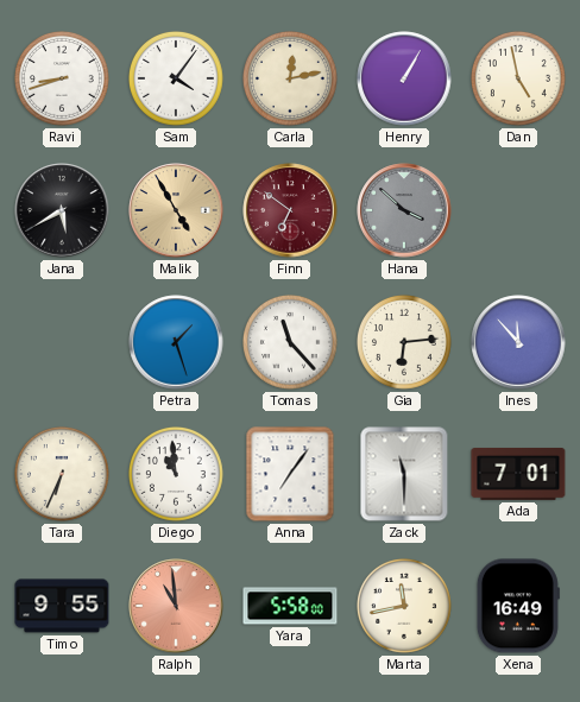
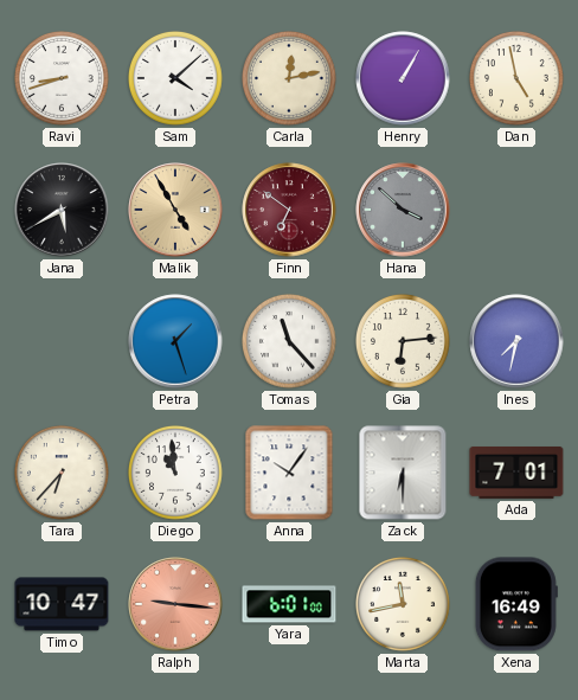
Sam: 4:06 -> 4:08 (176, 79)
Ines: 11:53 -> 7:32 (516, 341)
Tara: 6:34 -> 6:37 (63, 474)
Anna: 7:06 -> 10:06 (289, 473)
Zack: 11:30 -> 6:30 (403, 473)
Timo: 9:55 -> 10:47 (62, 604)
Ralph: 10:59 -> 9:16 (175, 604)
Yara: 5:58 -> 6:01 (289, 604)
